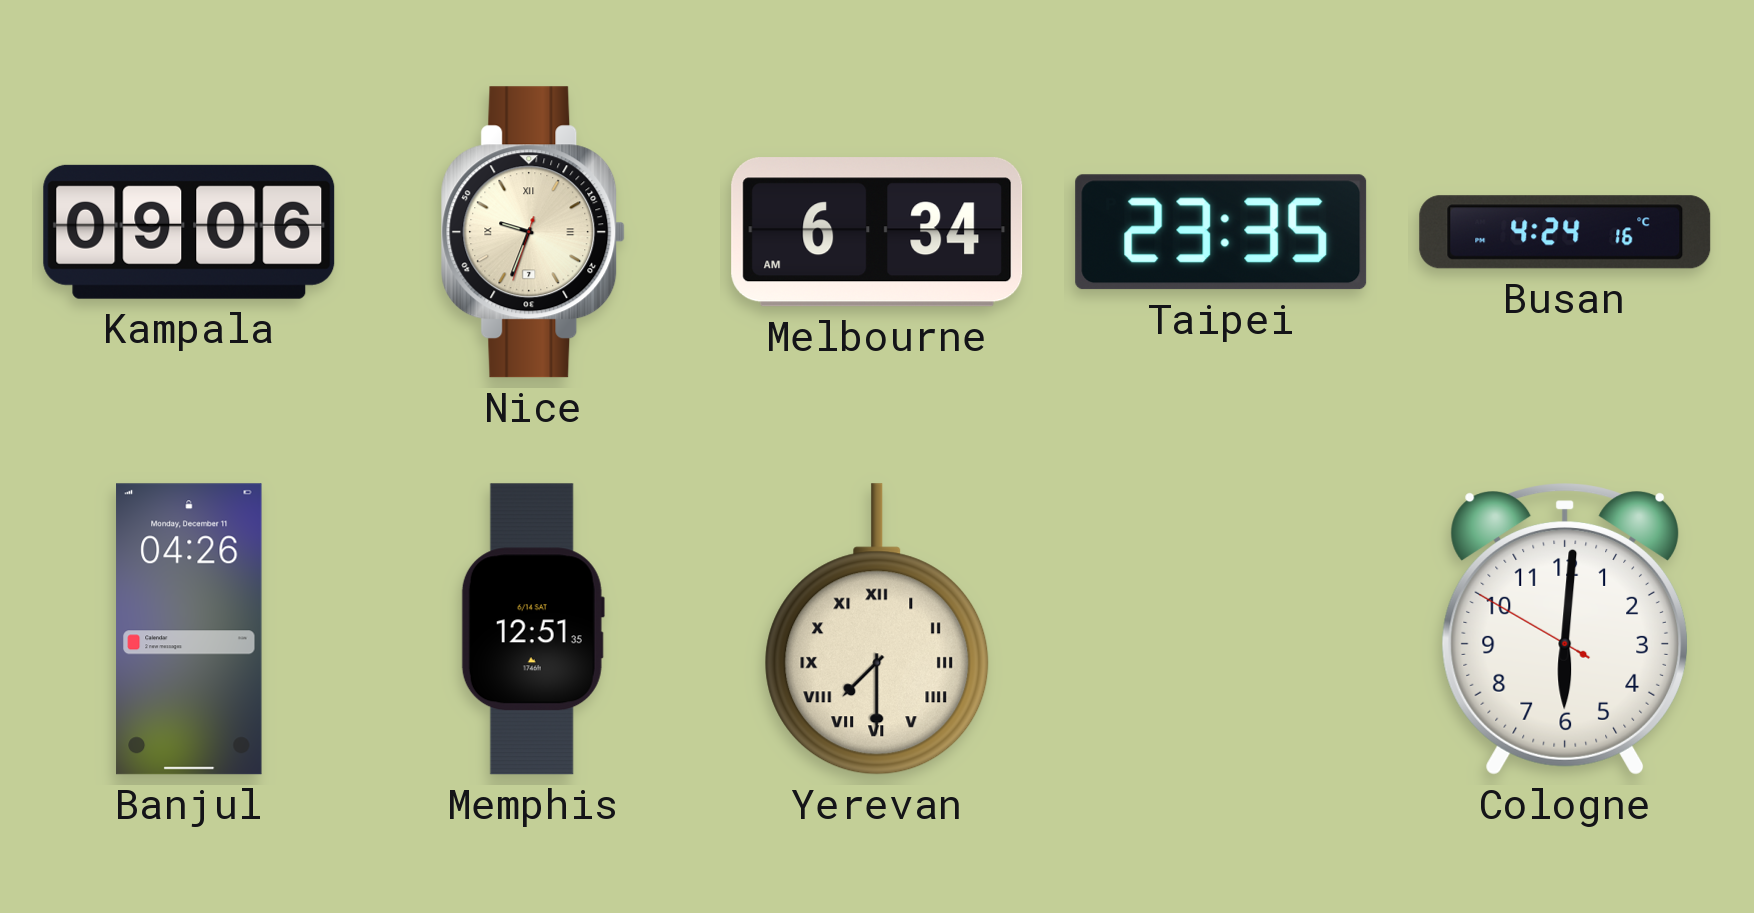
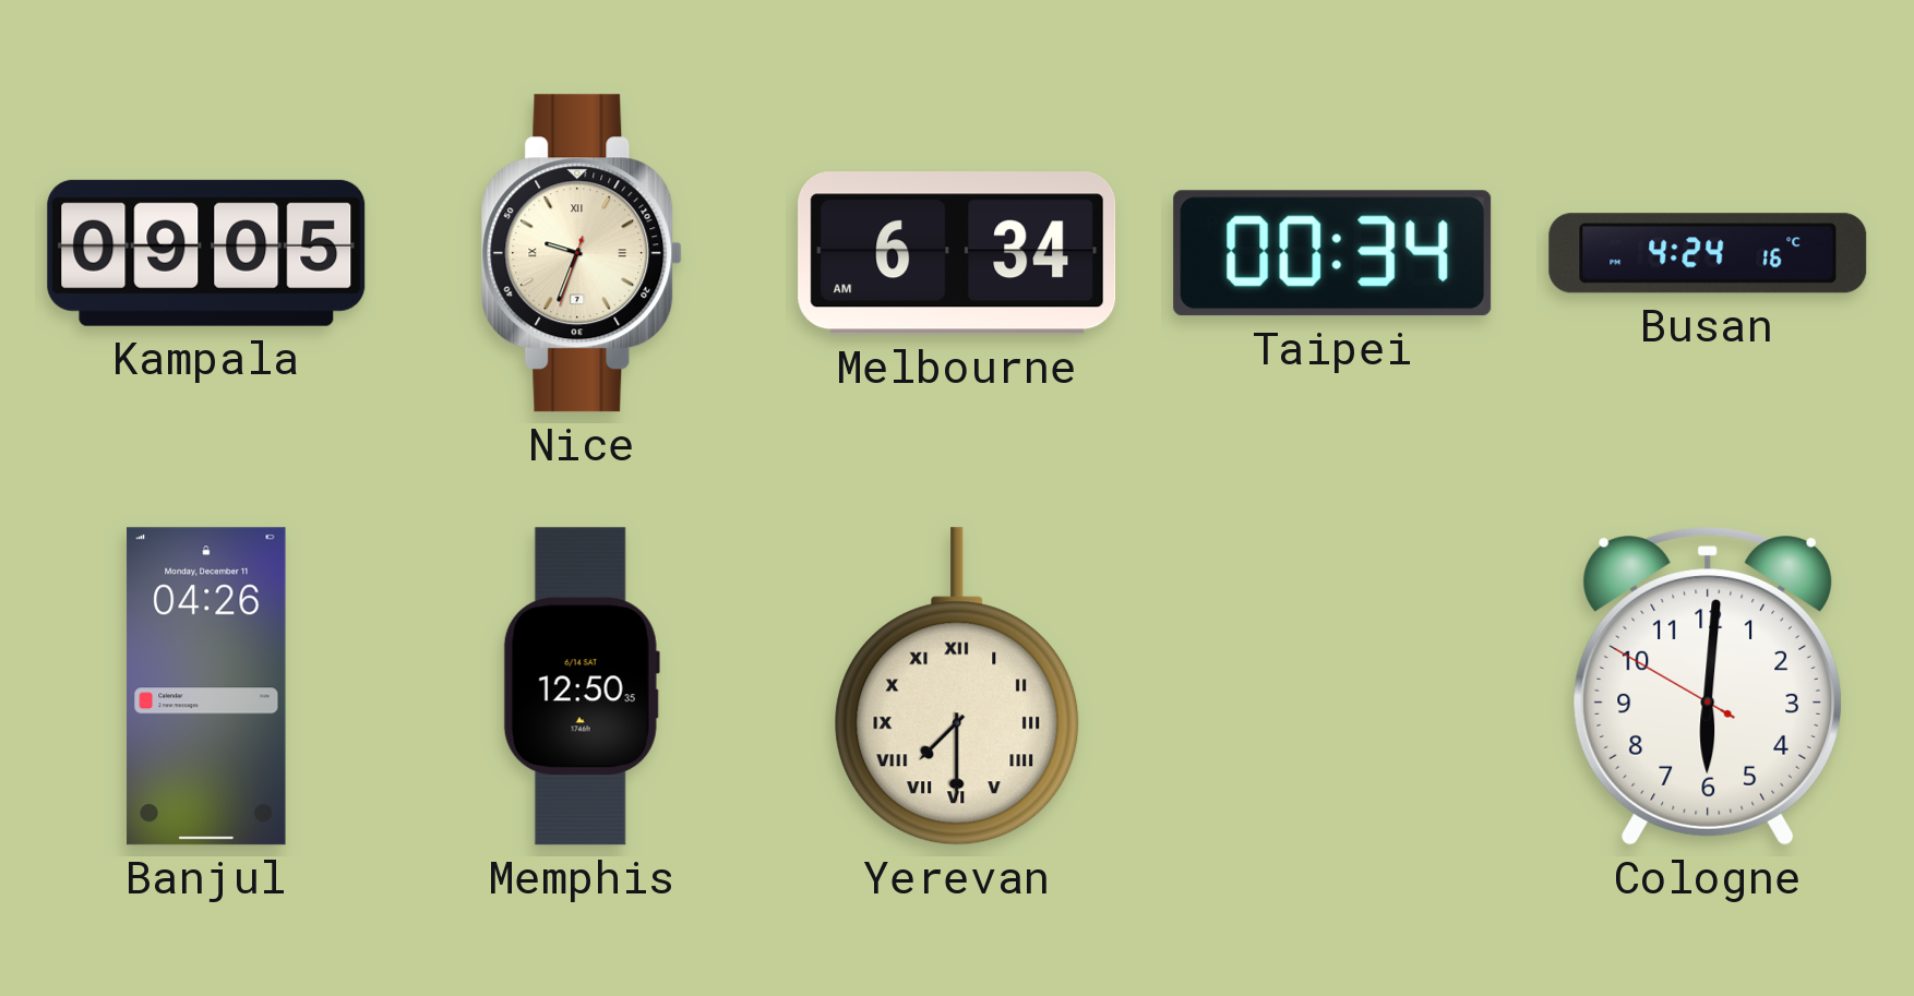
Kampala: 09:06 -> 09:05 (206, 253)
Taipei: 23:35 -> 00:34 (1332, 253)
Memphis: 12:51 -> 12:50 (582, 686)
